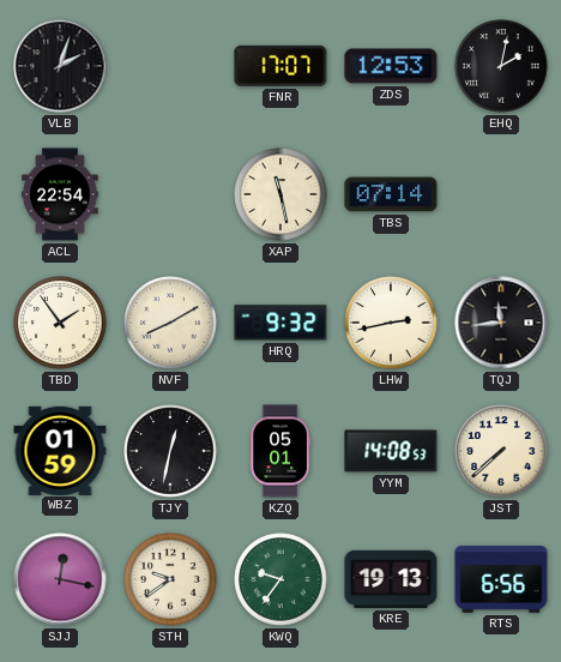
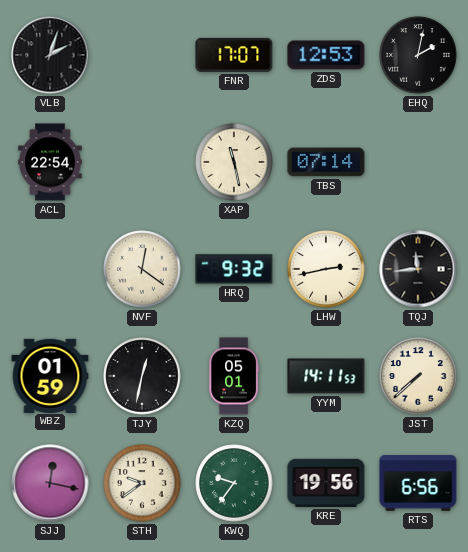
TBD: 1:54 -> none (60, 323)
NVF: 8:10 -> 12:21 (142, 269)
YYM: 14:08 -> 14:11 (326, 376)
KRE: 19:13 -> 19:56 (326, 483)
